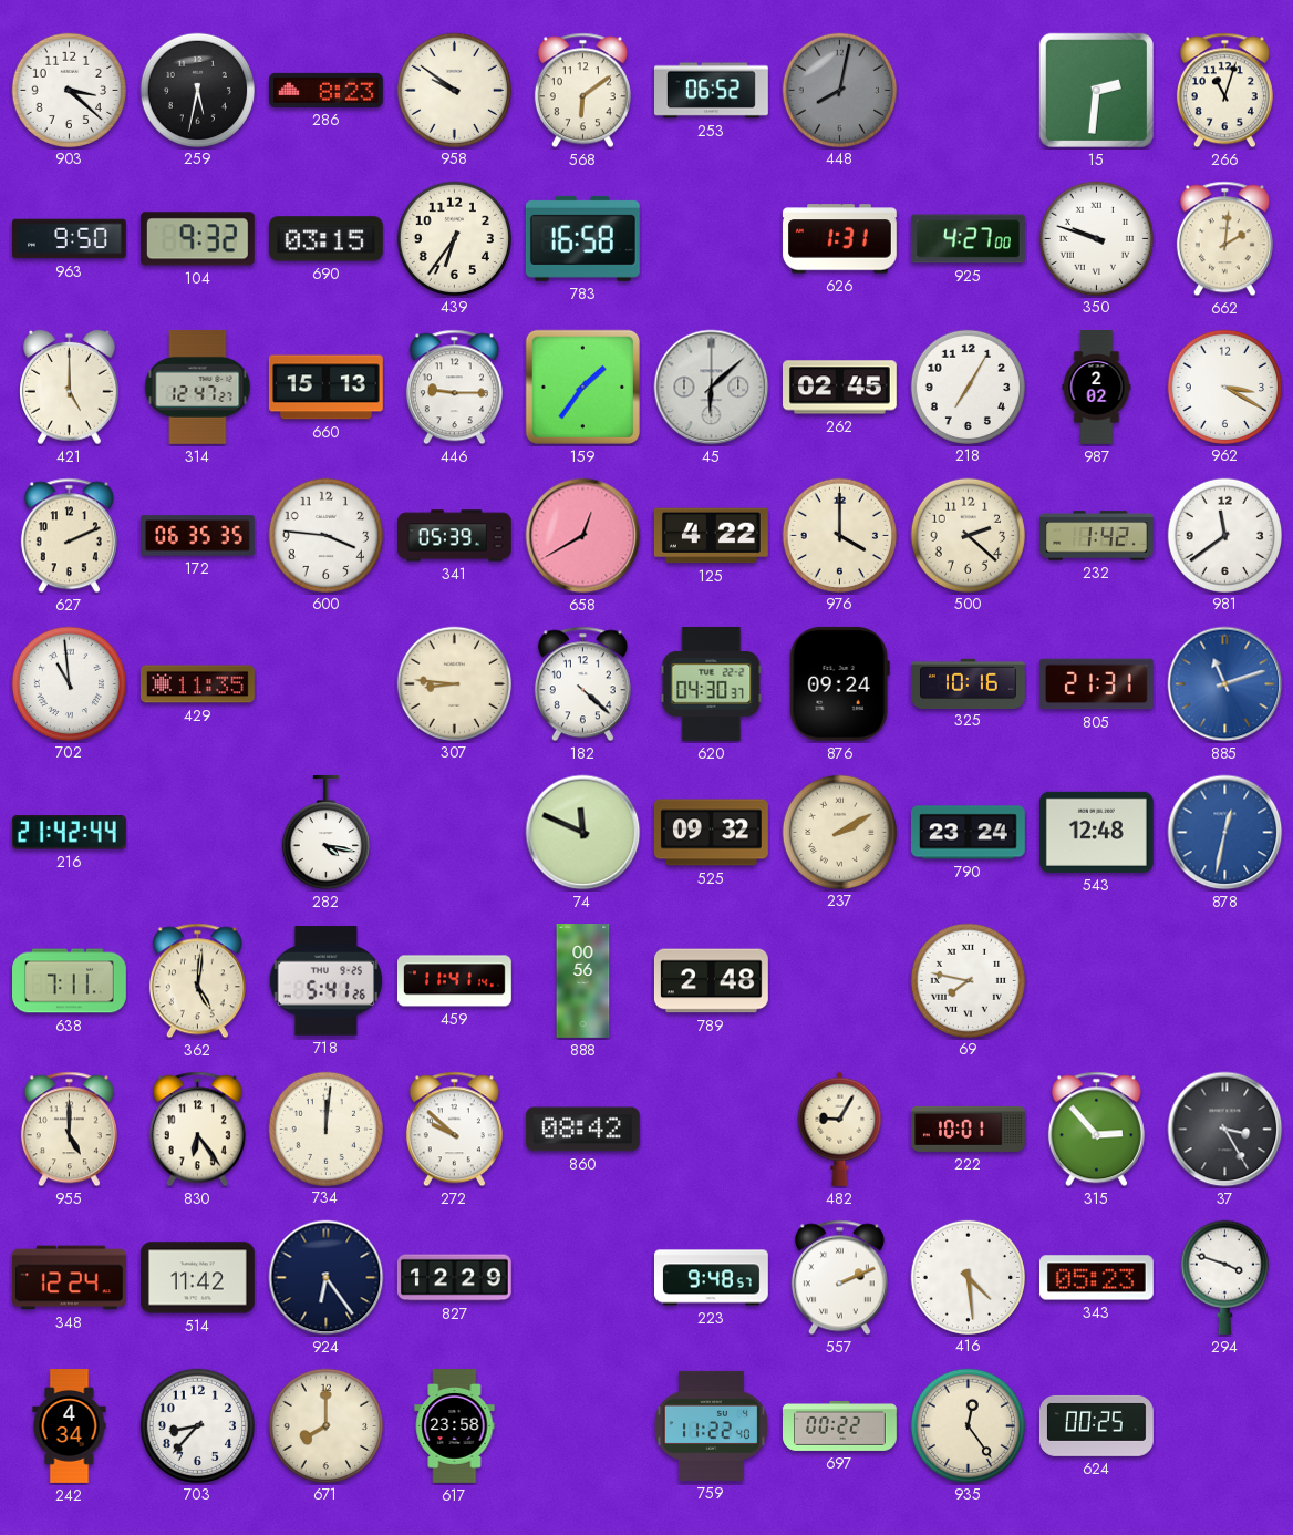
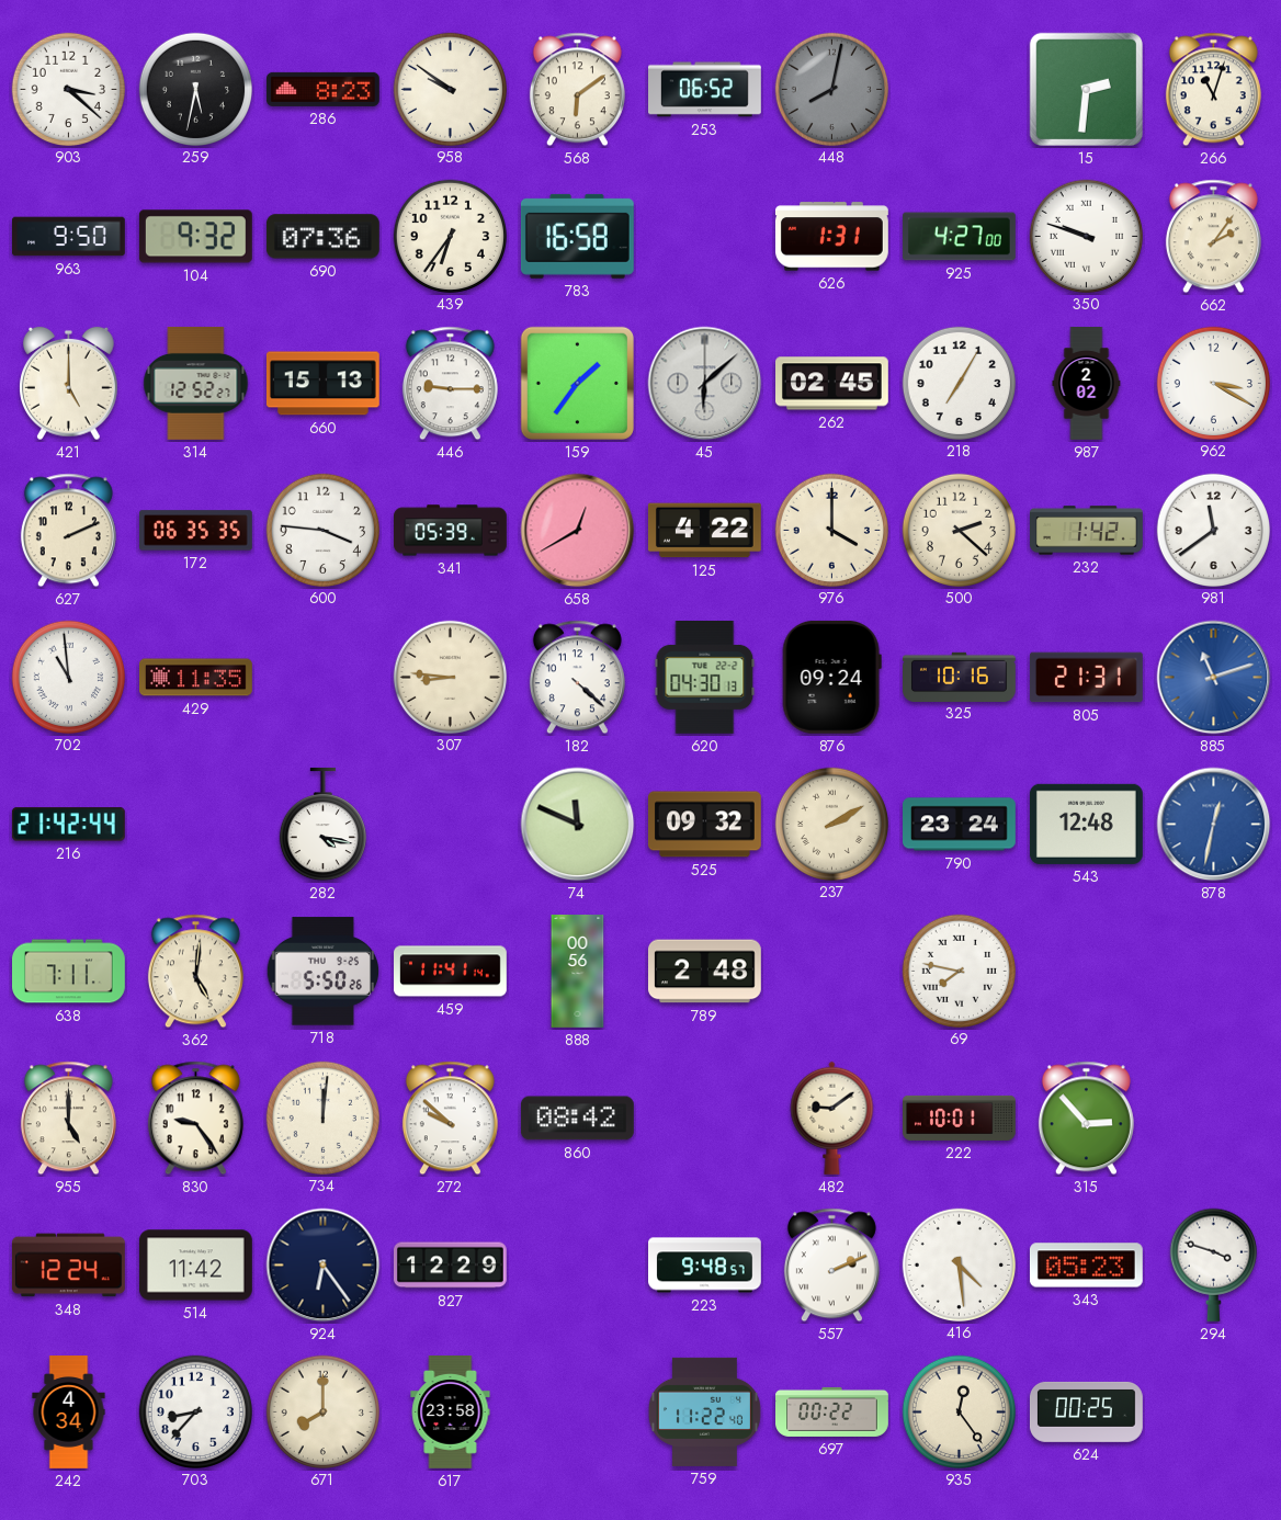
690: 03:15 -> 07:36 (322, 237)
662: 2:01 -> 2:06 (1213, 237)
314: 12:47 -> 12:52 (196, 383)
620: 04:30:37 -> 04:30:13 (705, 677)
718: 5:41 -> 5:50 (324, 972)
830: 6:24 -> 9:24 (195, 1119)
482: 9:05 -> 9:09 (832, 1118)
37: 3:25 -> none (1225, 1130)
